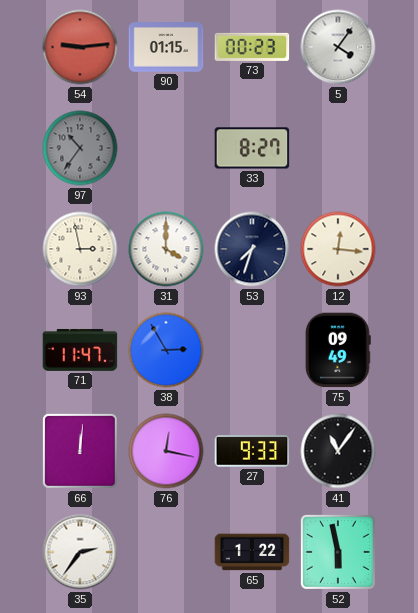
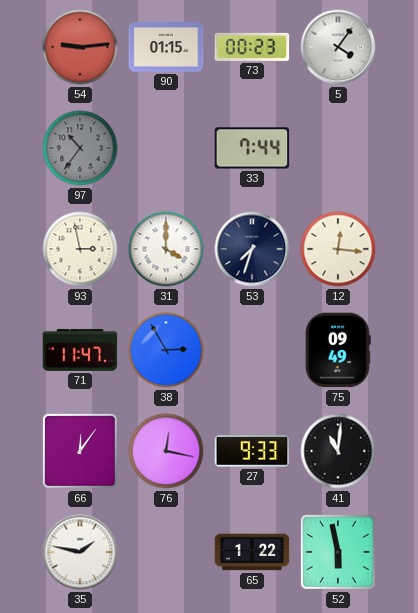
33: 8:27 -> 7:44 (252, 148)
66: 12:01 -> 12:06 (80, 451)
41: 11:06 -> 11:01 (338, 451)
35: 2:36 -> 1:47 (80, 552)
